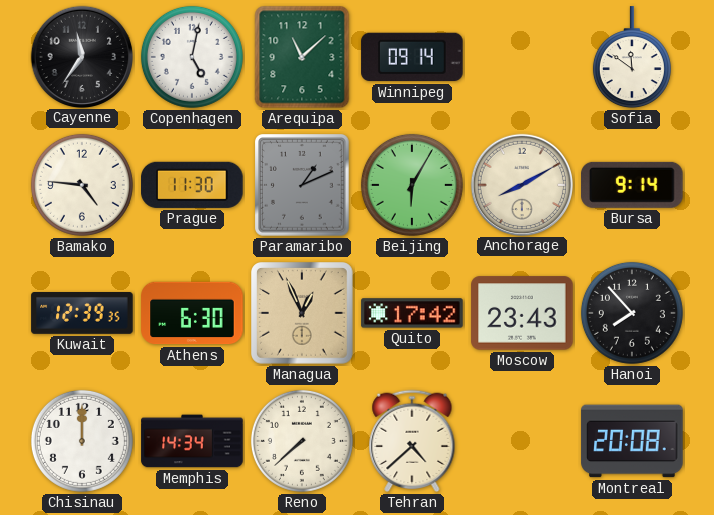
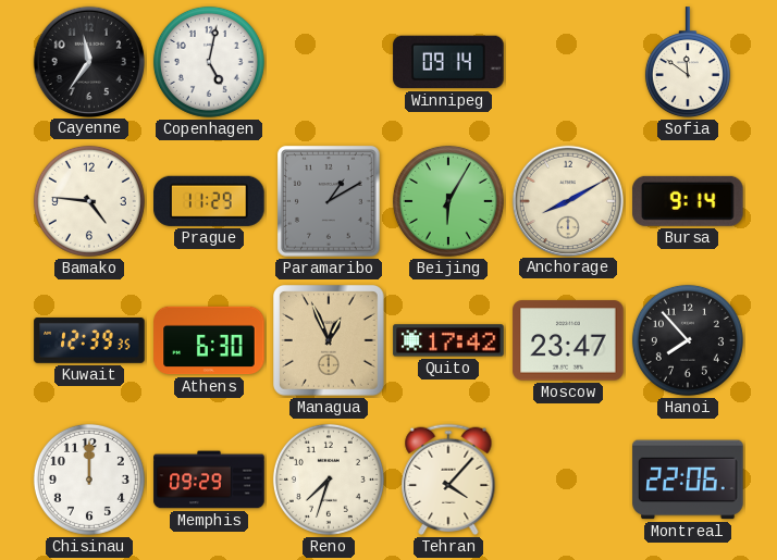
Arequipa: 11:08 -> none (302, 57)
Prague: 11:30 -> 11:29 (209, 201)
Paramaribo: 1:11 -> 1:10 (330, 202)
Moscow: 23:43 -> 23:47 (568, 340)
Memphis: 14:34 -> 09:29 (209, 480)
Reno: 7:38 -> 7:33 (329, 480)
Tehran: 4:38 -> 4:07 (448, 480)
Montreal: 20:08 -> 22:06 (688, 480)
